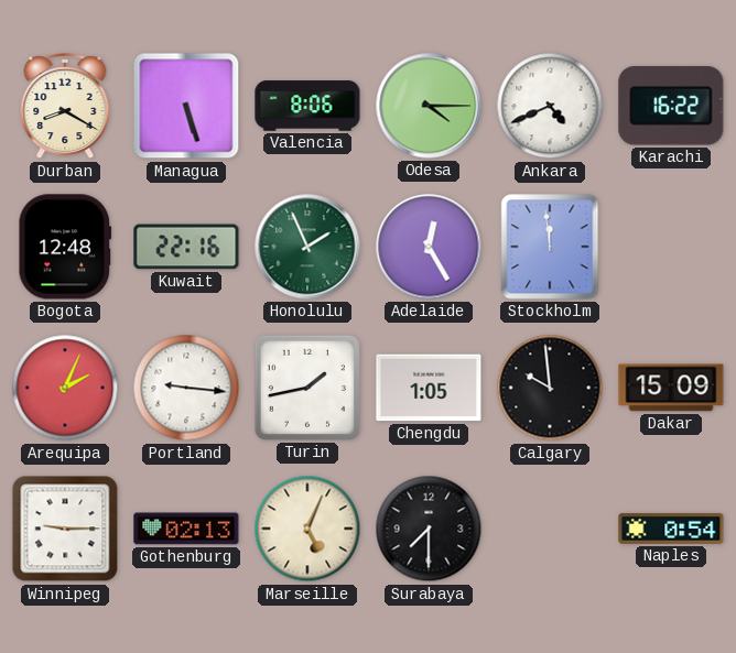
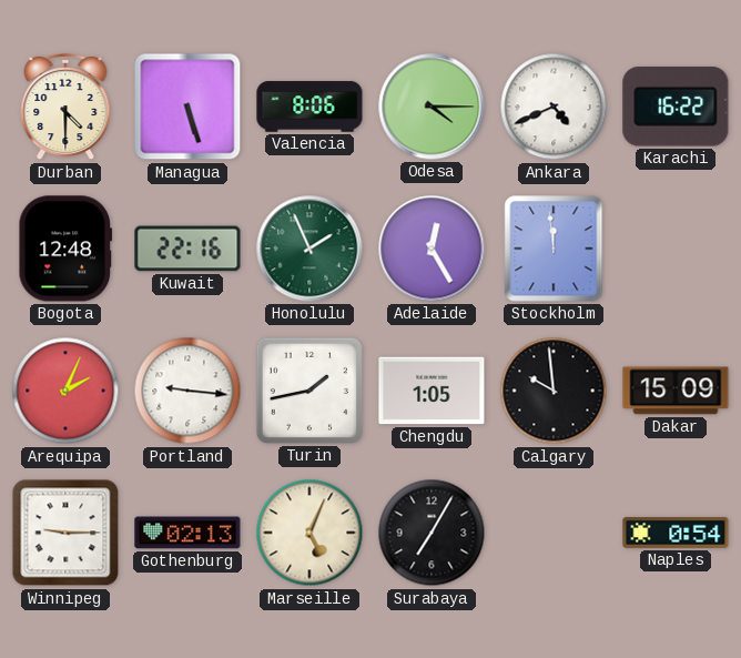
Durban: 8:20 -> 4:30 (65, 107)
Surabaya: 7:30 -> 7:05 (432, 533)
